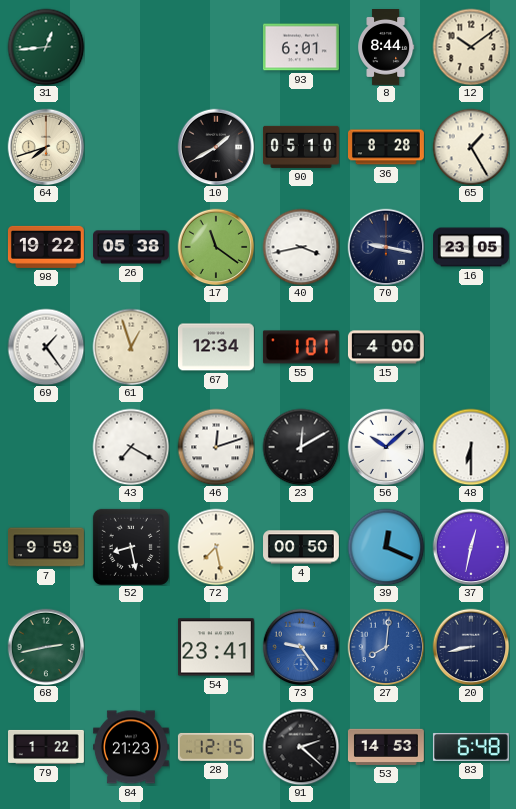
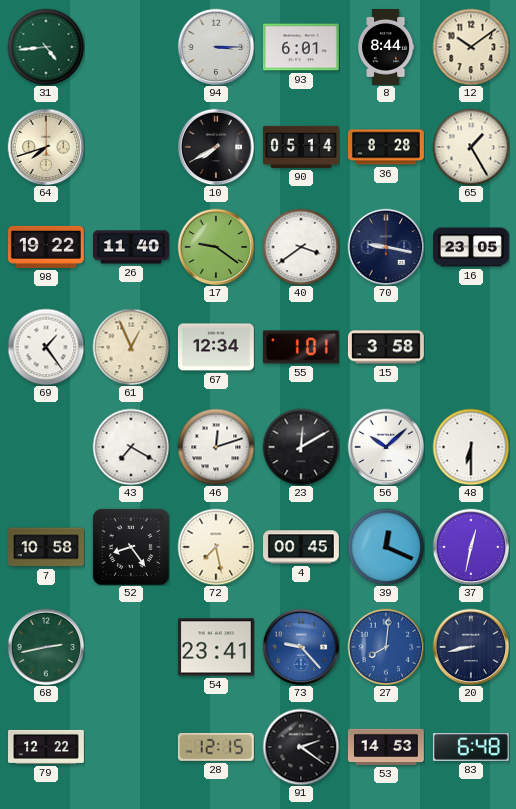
31: 12:44 -> 4:44 (46, 47)
94: none -> 3:15 (216, 47)
10: 1:40 -> 7:40 (216, 147)
90: 05:10 -> 05:14 (301, 147)
26: 05:38 -> 11:40 (132, 247)
17: 11:21 -> 9:21 (216, 247)
40: 3:43 -> 3:39 (301, 247)
61: 12:57 -> 12:56 (131, 347)
15: 4:00 -> 3:58 (386, 347)
7: 9:59 -> 10:58 (47, 547)
52: 8:28 -> 8:24 (131, 547)
4: 00:50 -> 00:45 (302, 547)
73: 9:24 -> 9:23 (301, 647)
79: 1:22 -> 12:22 (47, 747)
84: 21:23 -> none (131, 747)
91: 2:22 -> 2:21 (301, 747)
